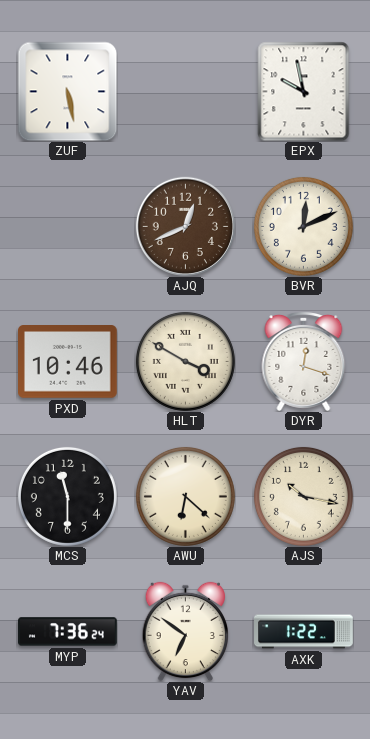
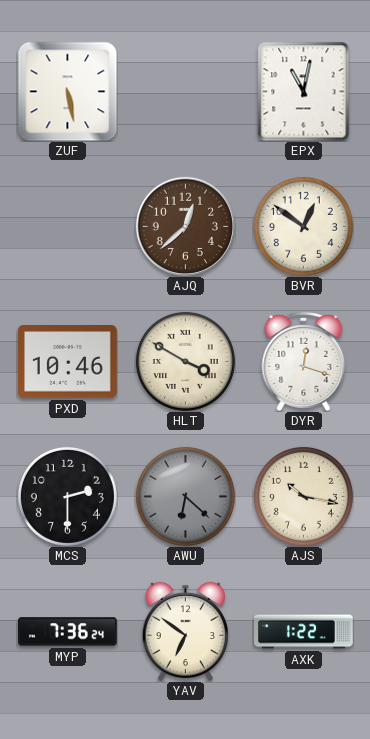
EPX: 9:58 -> 11:02 (304, 91)
AJQ: 12:41 -> 12:38 (185, 226)
BVR: 12:11 -> 12:51 (303, 226)
MCS: 11:30 -> 2:30 (67, 496)
AWU dial: cream -> grey (185, 496)
